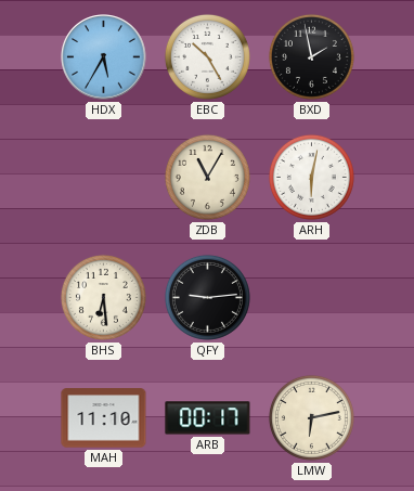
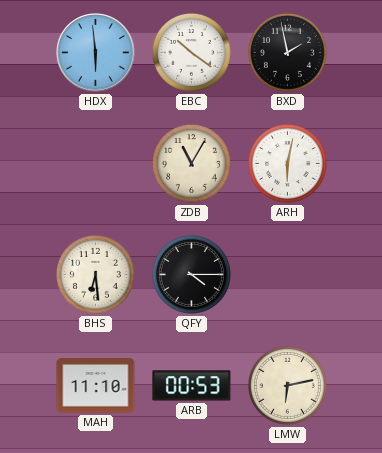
HDX: 5:35 -> 5:59 (96, 53)
EBC: 10:25 -> 10:21 (191, 52)
QFY: 9:14 -> 4:15 (191, 274)
ARB: 00:17 -> 00:53 (192, 386)
